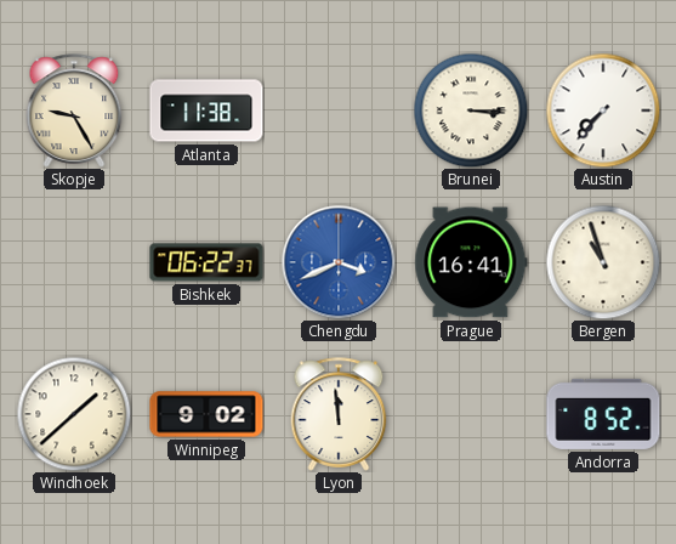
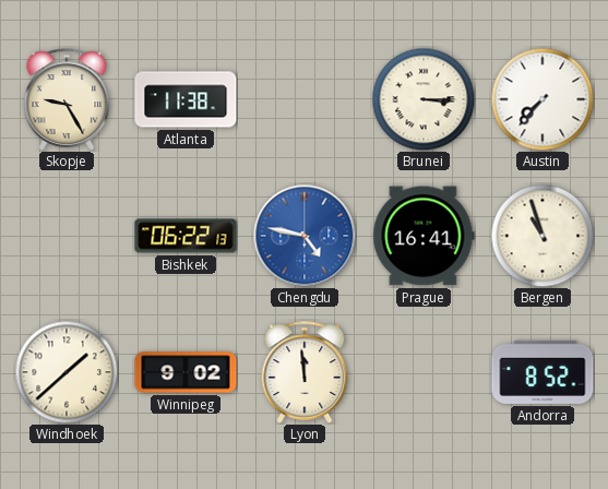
Bishkek: 06:22:37 -> 06:22:13 (186, 236)
Chengdu: 3:41 -> 4:47 (305, 236)
